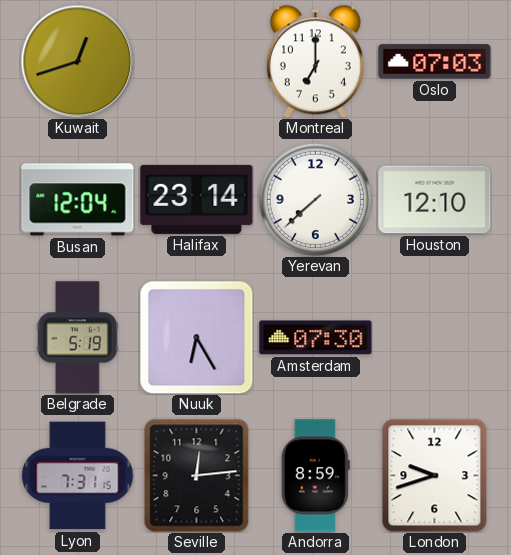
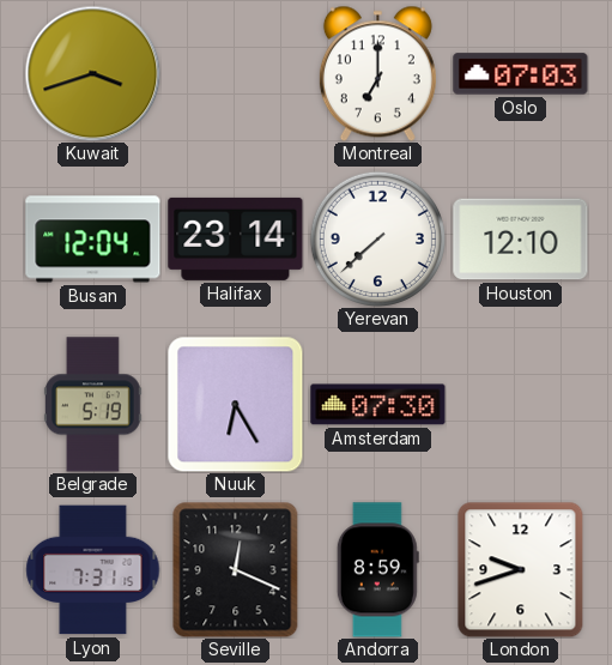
Kuwait: 12:42 -> 3:42 (92, 73)
Seville: 12:14 -> 12:19 (236, 569)
